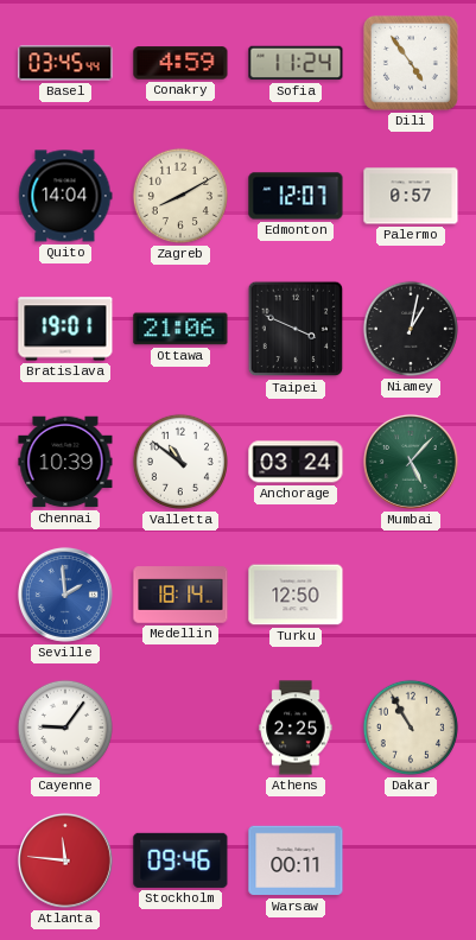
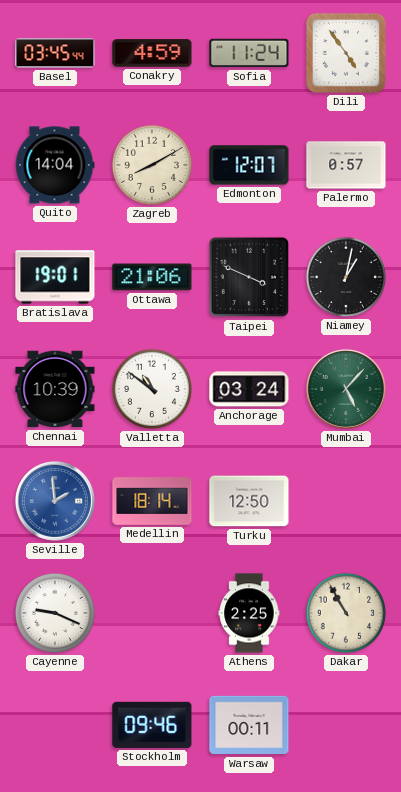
Cayenne: 9:06 -> 9:19 (55, 613)
Atlanta: 11:46 -> none (65, 860)
